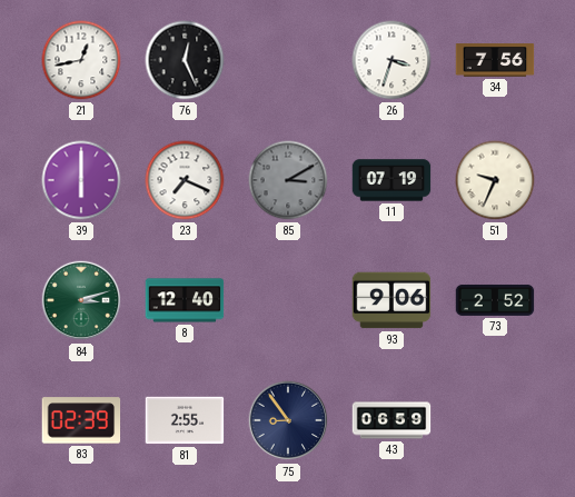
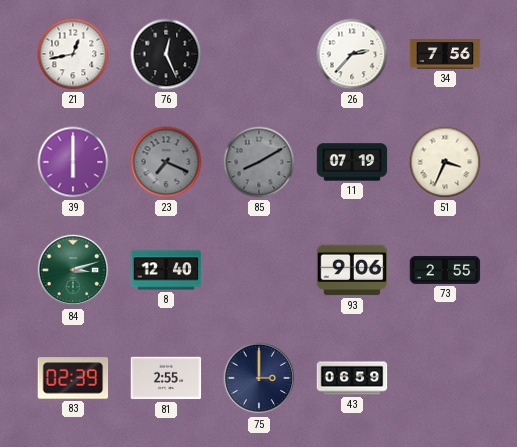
26: 3:33 -> 2:37 (352, 54)
23 dial: white -> grey (166, 162)
85: 3:10 -> 8:10 (259, 162)
51: 9:34 -> 3:34 (445, 162)
73: 2:52 -> 2:55 (445, 270)
75: 8:54 -> 3:00 (259, 378)
